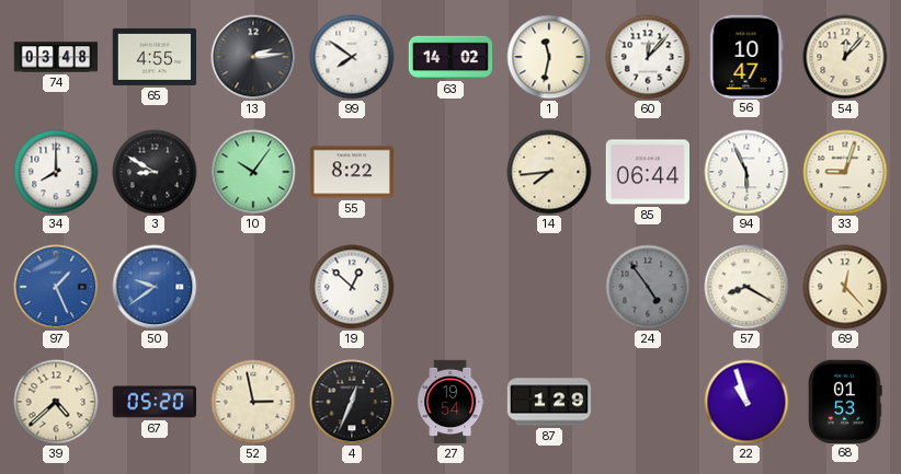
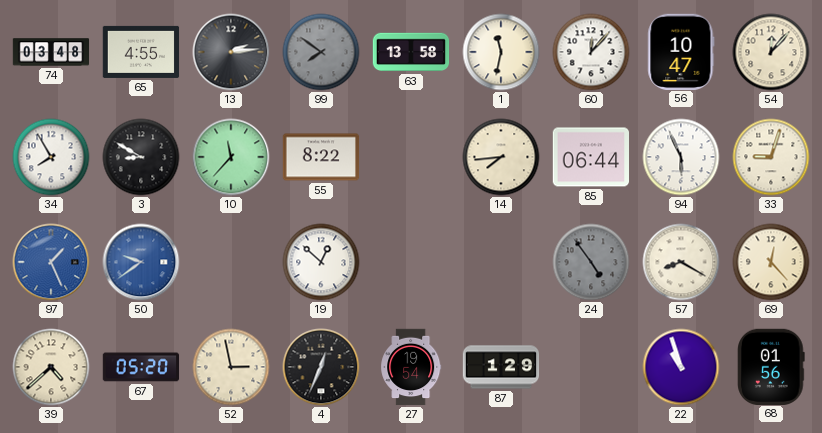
99 dial: white -> grey (321, 52)
63: 14:02 -> 13:58 (411, 52)
34: 8:00 -> 7:55 (51, 157)
10: 10:06 -> 11:37 (231, 157)
68: 01:53 -> 01:56 (771, 366)
